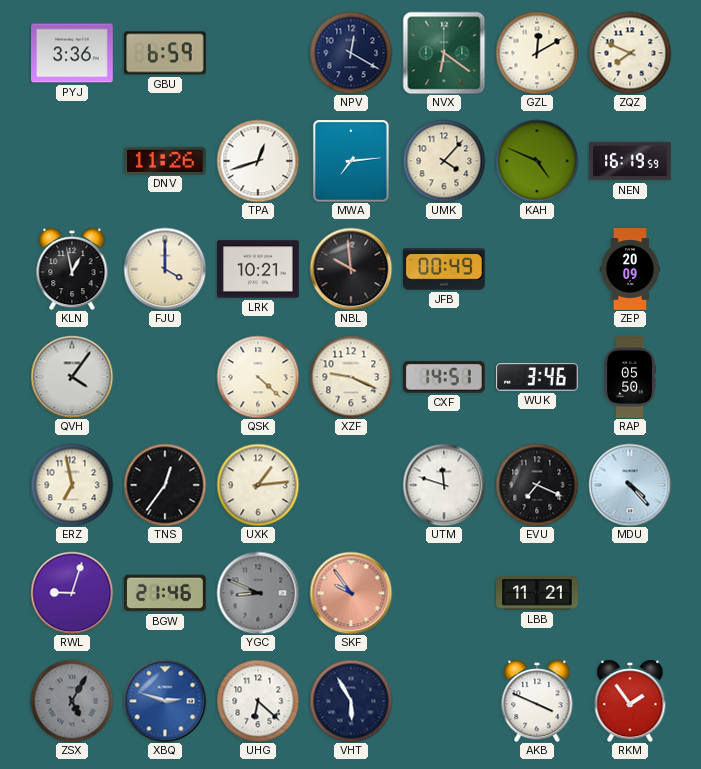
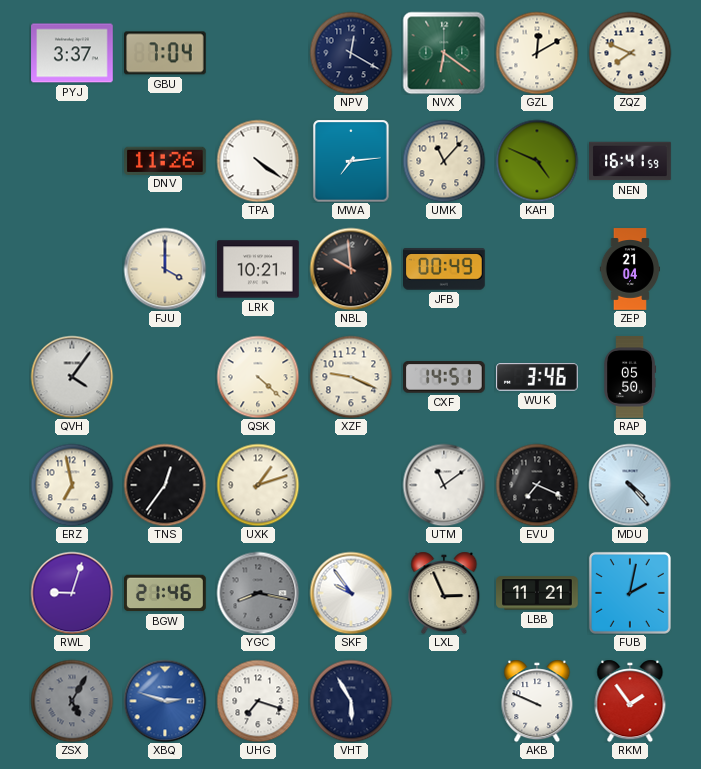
PYJ: 3:36 -> 3:37 (72, 53)
GBU: 6:59 -> 7:04 (166, 53)
TPA: 12:42 -> 4:21 (258, 161)
UMK: 4:07 -> 11:07 (444, 161)
NEN: 16:19 -> 16:41 (630, 161)
KLN: 12:58 -> none (72, 269)
ZEP: 20:09 -> 21:04 (629, 269)
UXK: 1:14 -> 1:12 (258, 485)
UTM: 11:48 -> 11:09 (444, 485)
YGC: 8:49 -> 8:17 (258, 593)
SKF dial: salmon -> white (351, 593)
LXL: none -> 2:56 (444, 593)
FUB: none -> 2:02 (630, 593)
UHG: 6:22 -> 7:18 (258, 701)
AKB: 3:49 -> 9:49 (537, 701)
